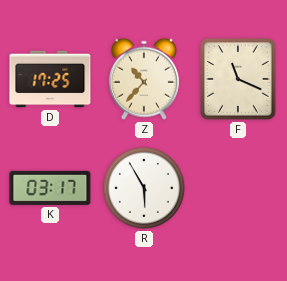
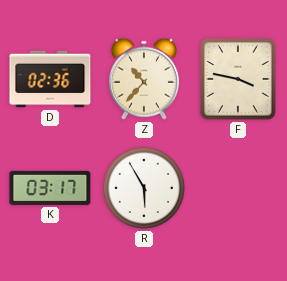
D: 17:25 -> 02:36 (50, 79)
F: 11:19 -> 3:47 (238, 79)
